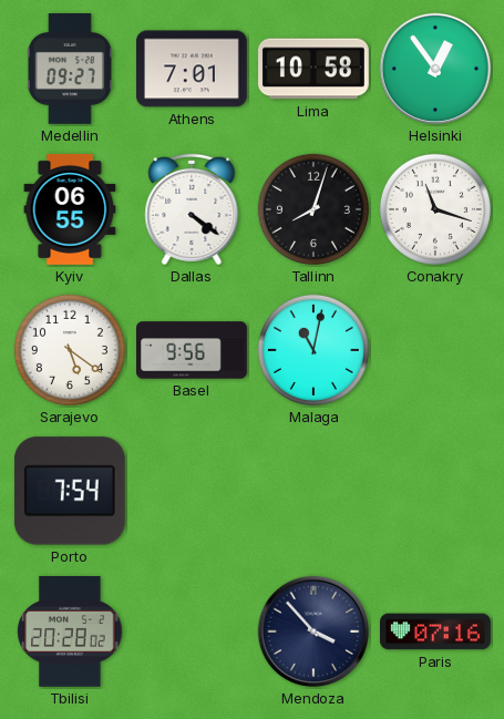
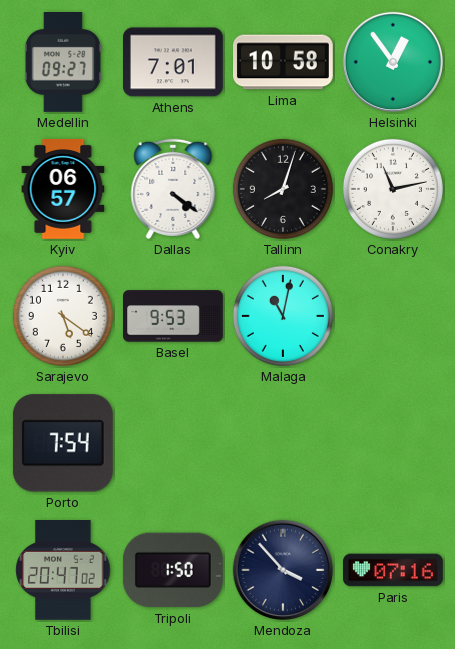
Kyiv: 06:55 -> 06:57 (63, 189)
Conakry: 11:18 -> 11:13 (393, 189)
Basel: 9:56 -> 9:53 (174, 316)
Tbilisi: 20:28 -> 20:47 (63, 571)
Tripoli: none -> 1:50 (173, 570)
